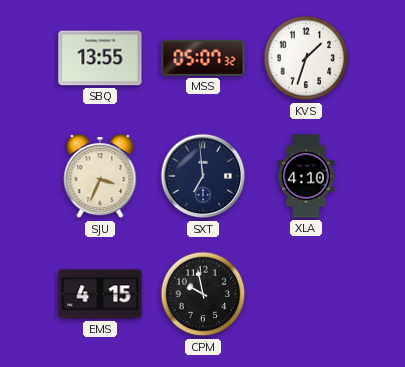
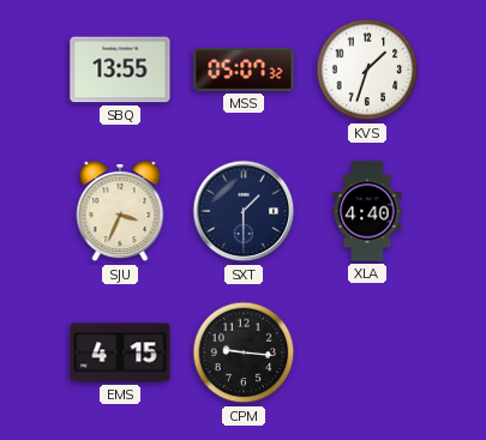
SXT: 6:59 -> 1:30 (244, 211)
XLA: 4:10 -> 4:40 (367, 211)
CPM: 9:58 -> 9:16 (244, 352)
